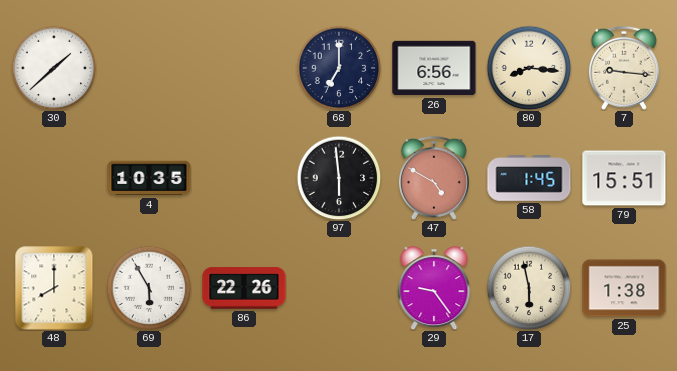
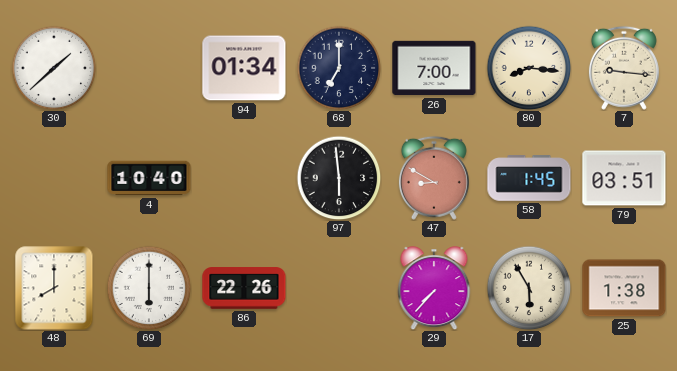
94: none -> 01:34 (244, 68)
26: 6:56 -> 7:00 (434, 68)
4: 10:35 -> 10:40 (149, 178)
47: 4:50 -> 8:50 (434, 178)
79: 15:51 -> 03:51 (624, 178)
69: 5:55 -> 6:00 (149, 288)
29: 9:24 -> 7:37 (434, 288)
17: 5:58 -> 5:55 (529, 288)
